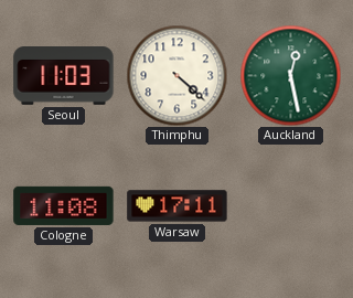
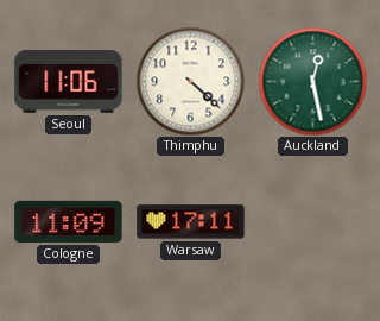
Seoul: 11:03 -> 11:06 (69, 82)
Cologne: 11:08 -> 11:09 (69, 221)
